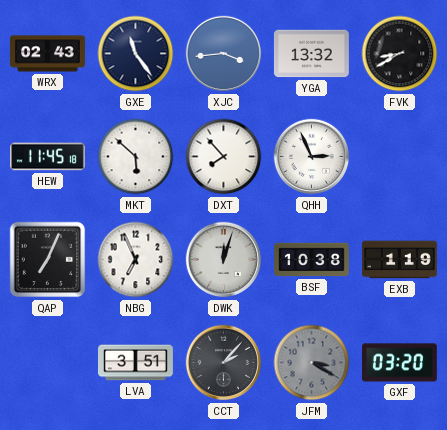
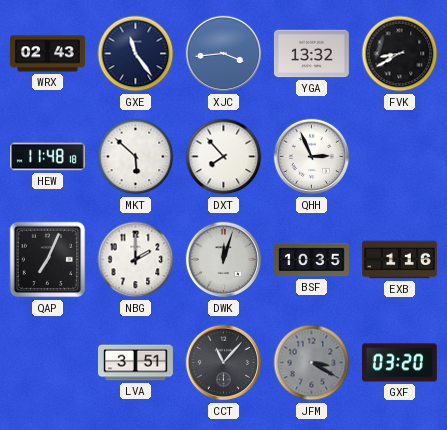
HEW: 11:45 -> 11:48 (48, 157)
NBG: 6:56 -> 2:00 (136, 260)
BSF: 10:38 -> 10:35 (312, 260)
EXB: 1:19 -> 1:16 (400, 260)
CCT: 2:07 -> 11:07 (224, 363)
